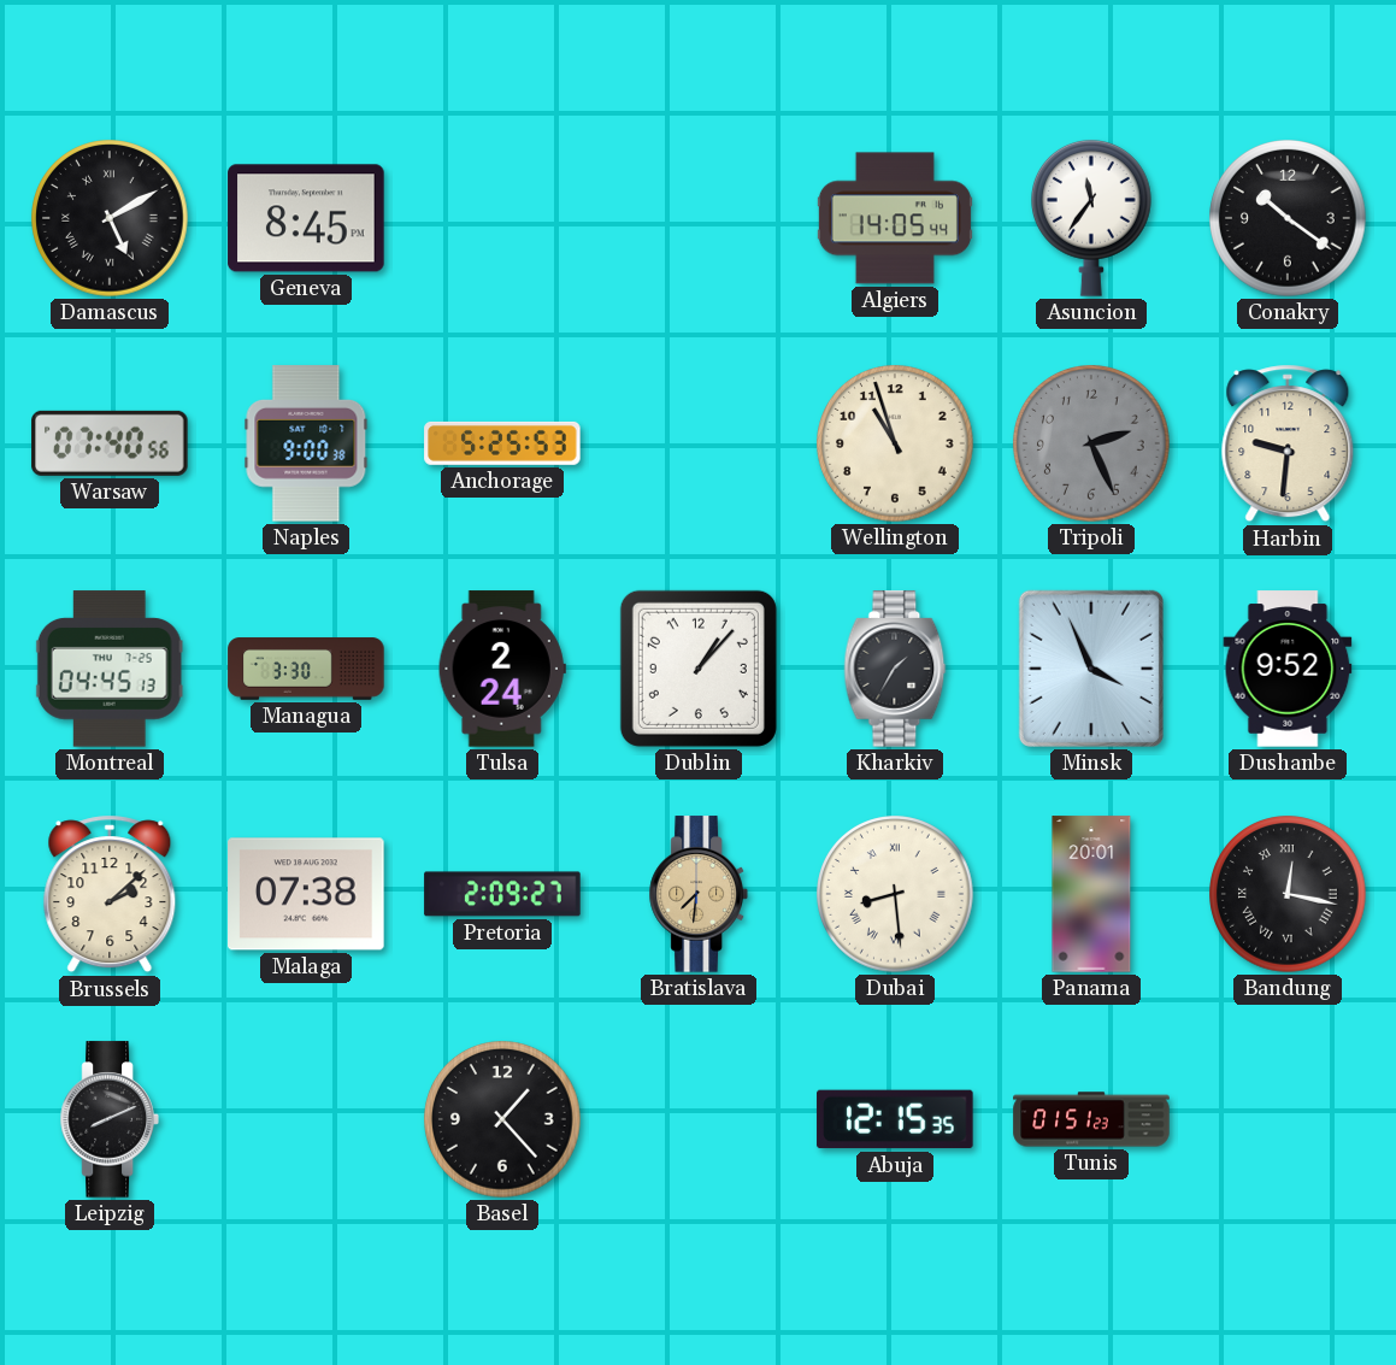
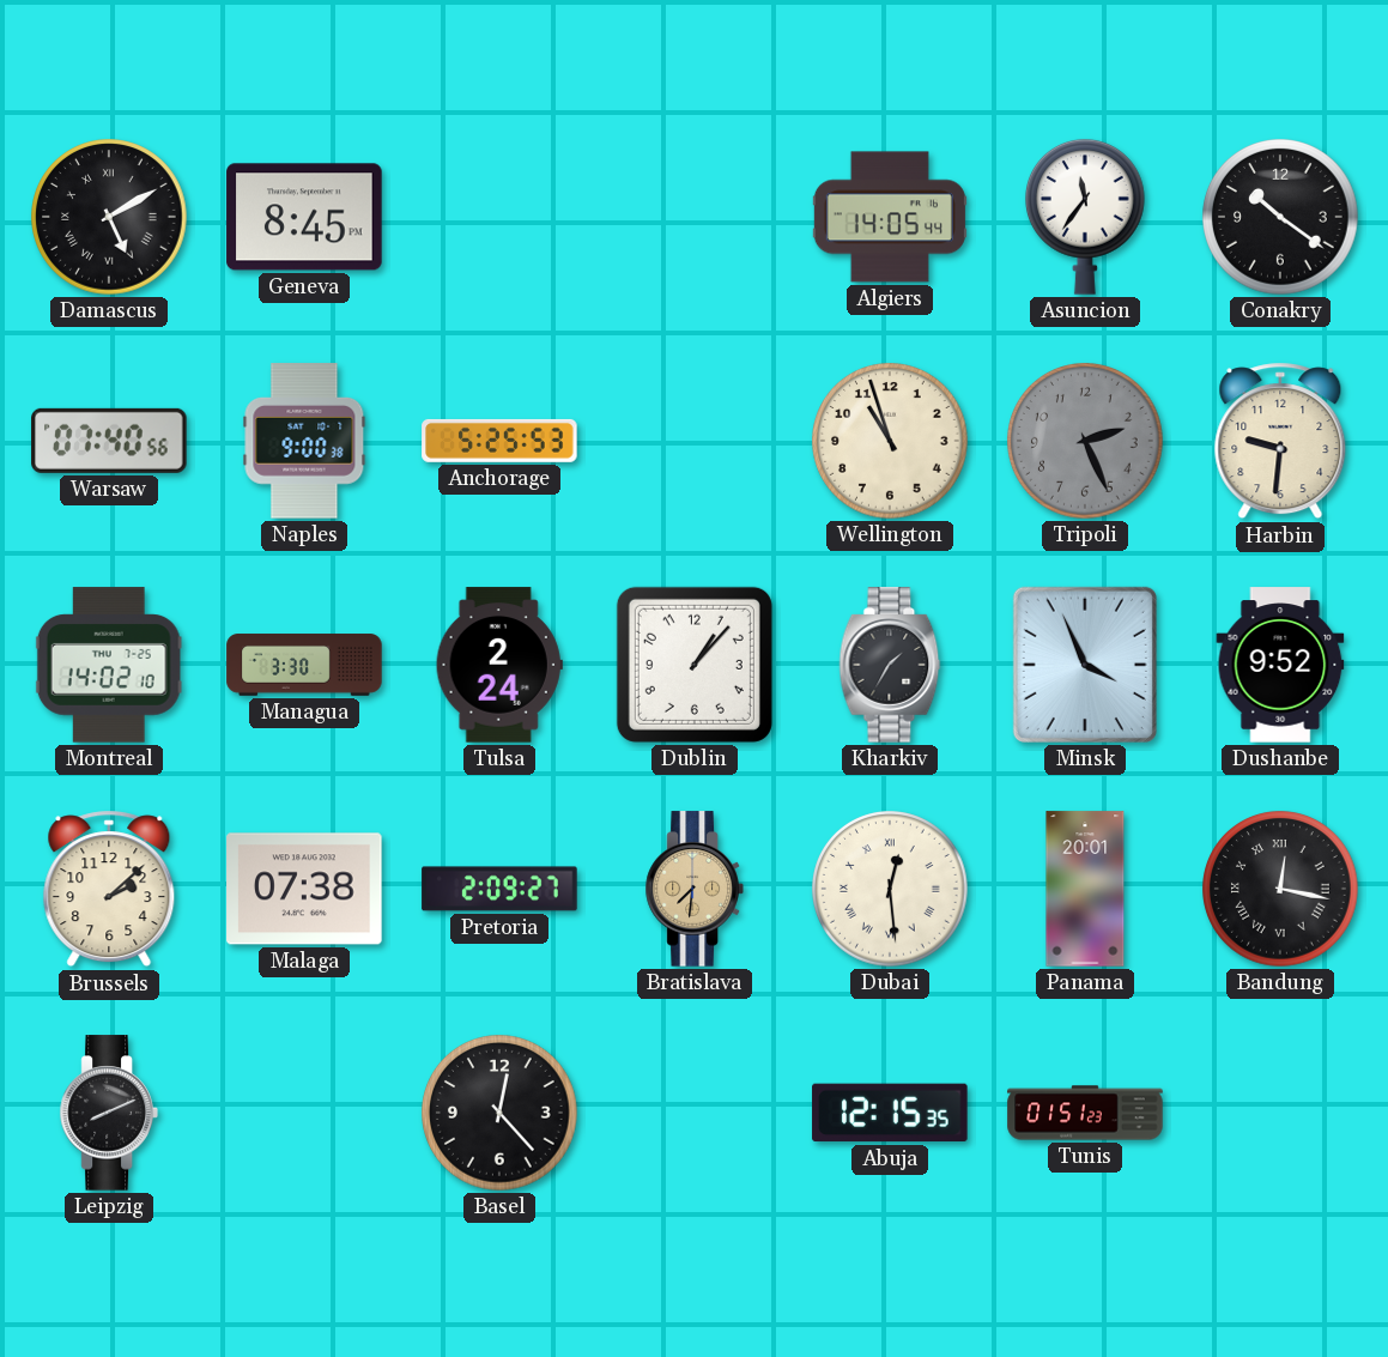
Montreal: 04:45 -> 14:02 (109, 665)
Dubai: 8:29 -> 12:29 (890, 889)
Basel: 1:23 -> 12:23 (499, 1113)
